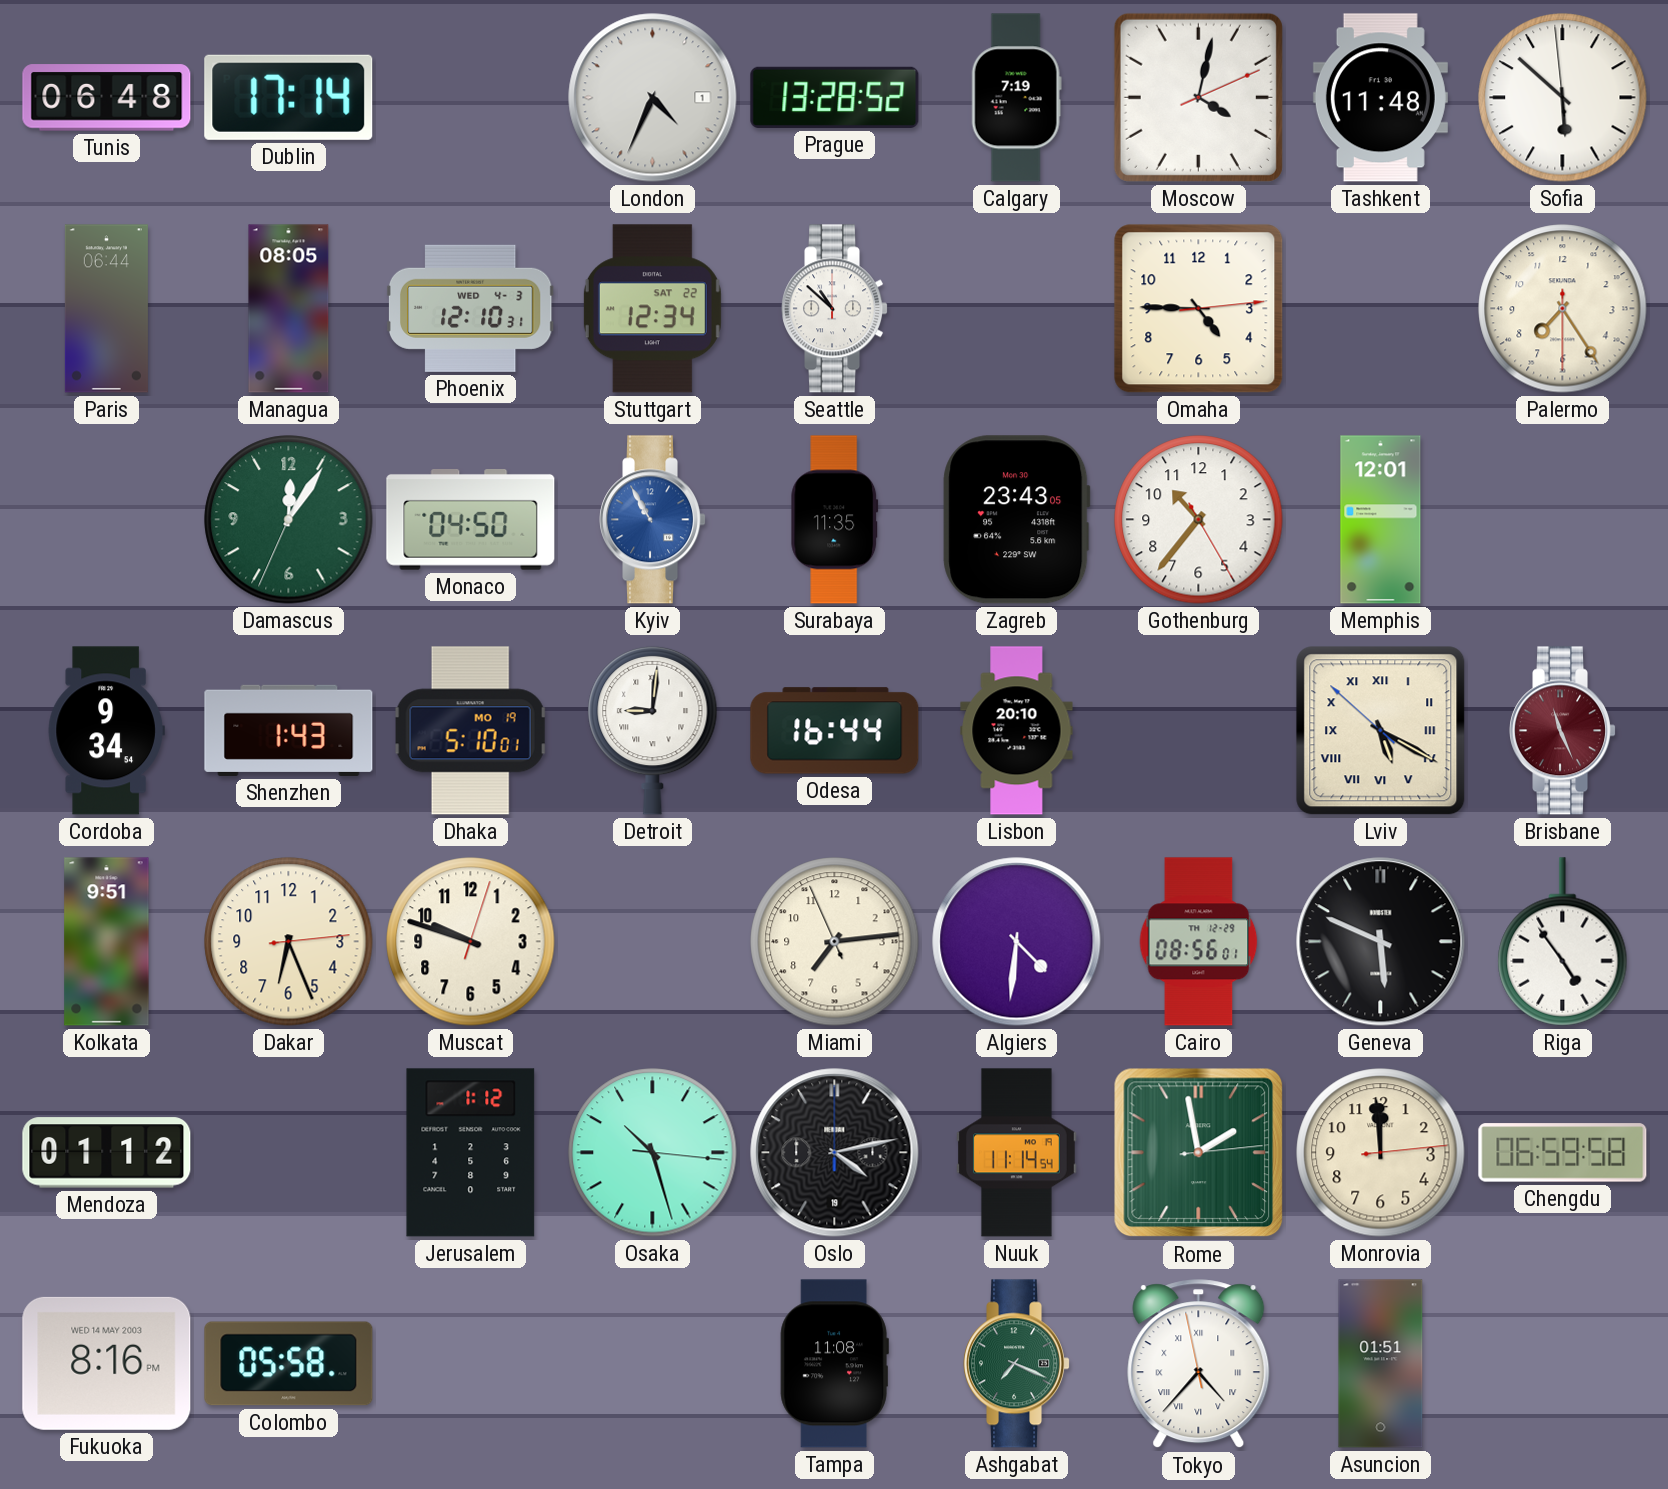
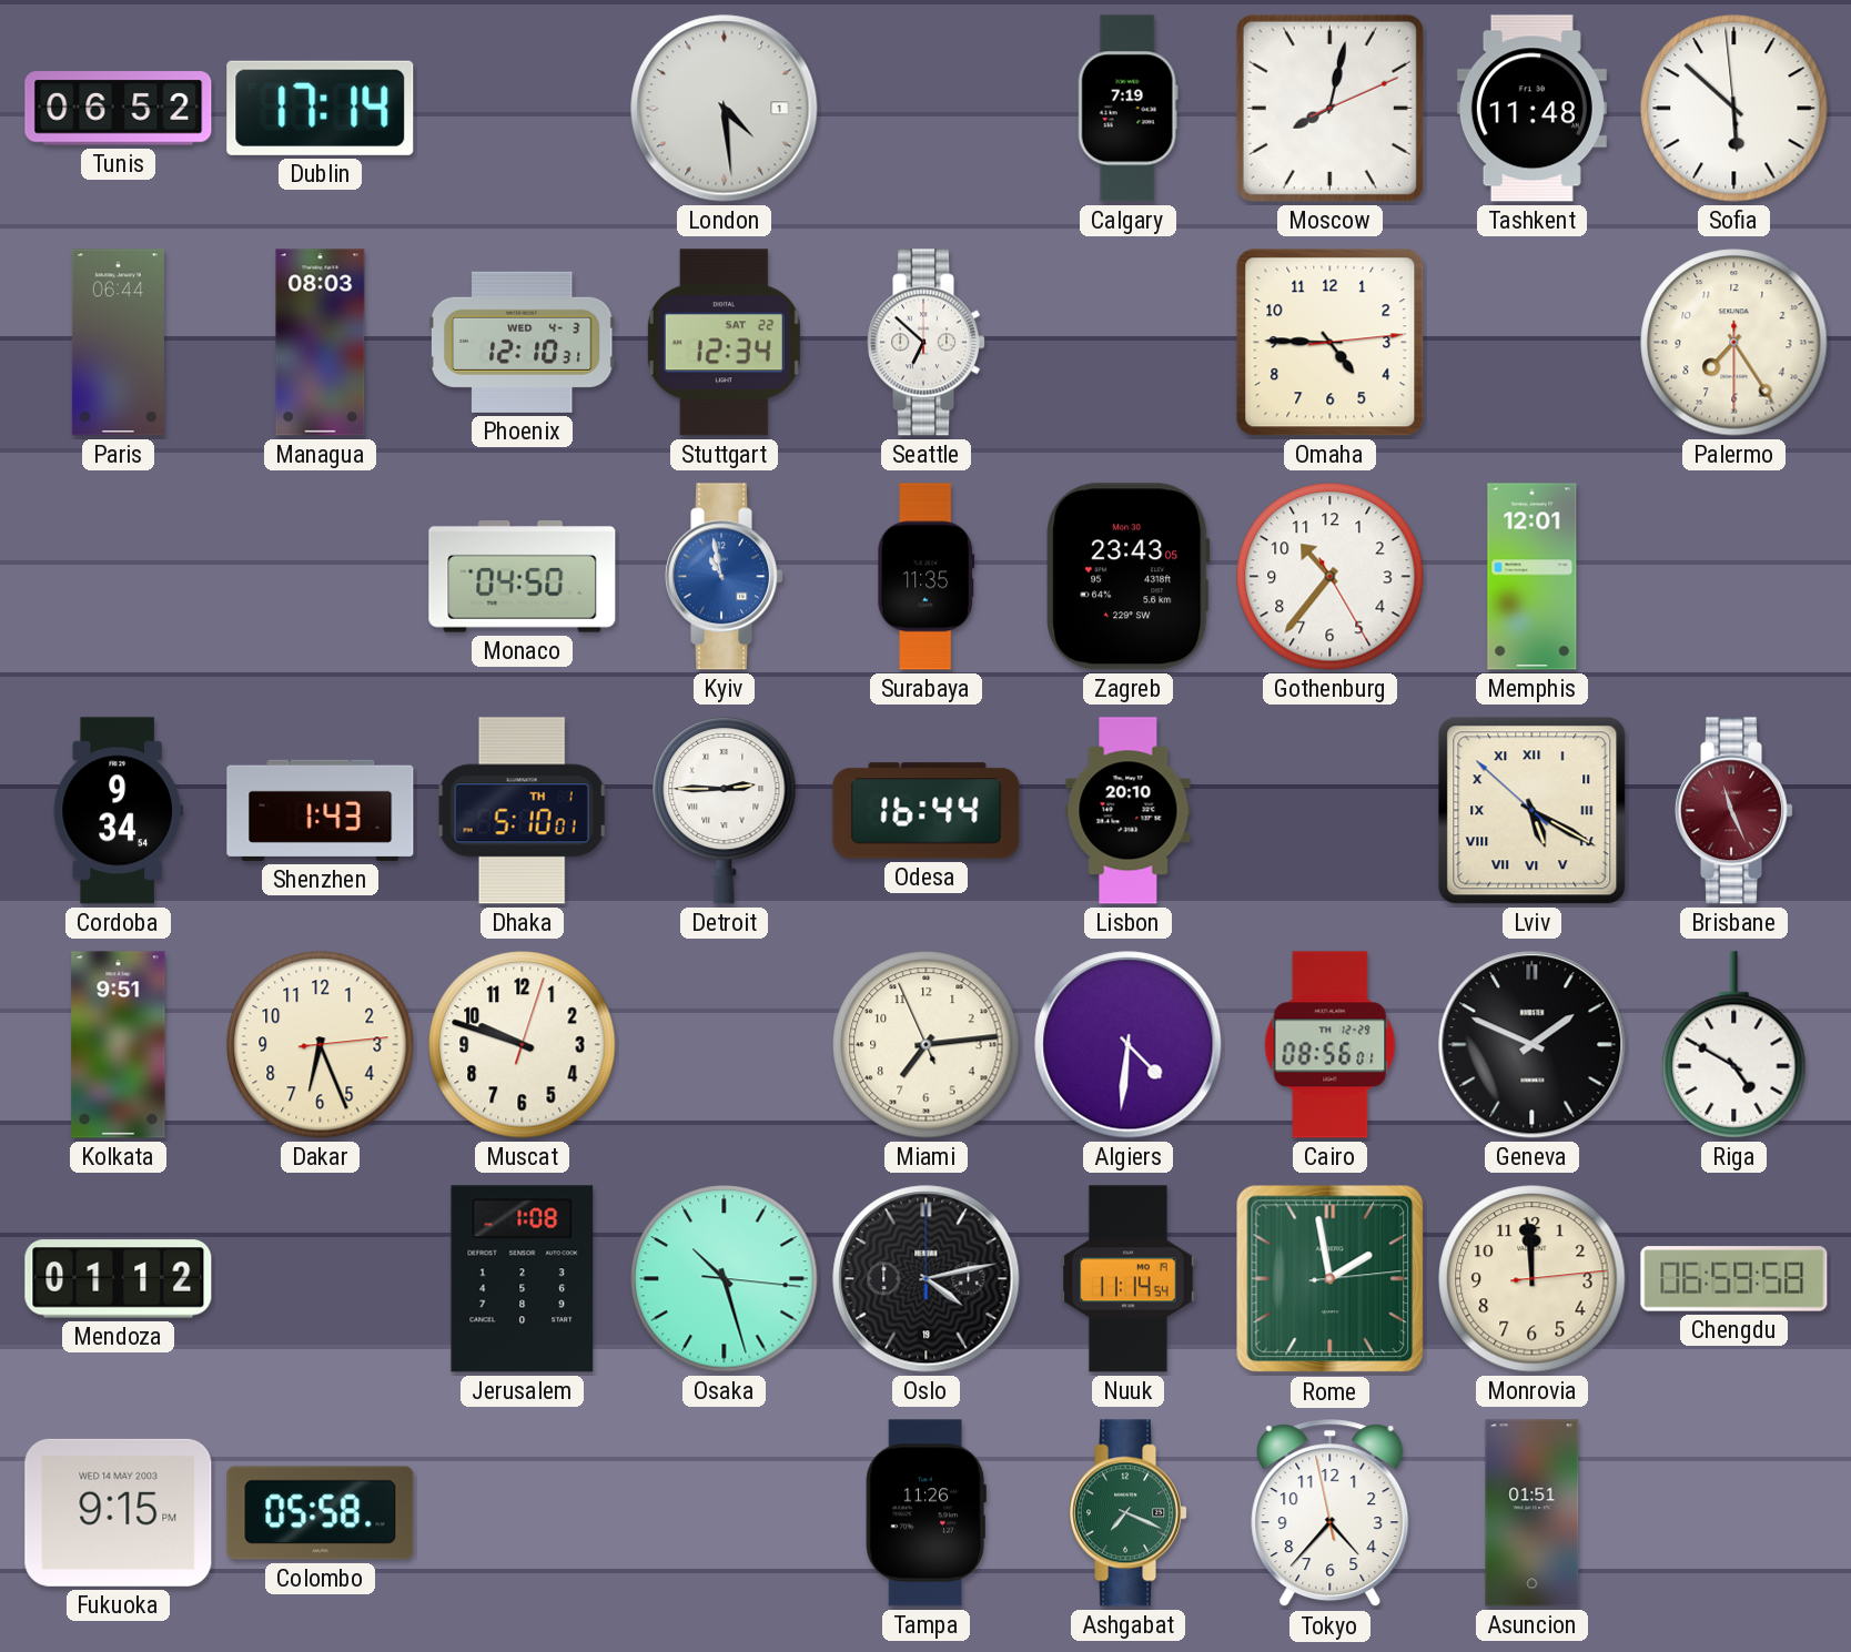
Tunis: 06:48 -> 06:52 (119, 109)
London: 4:34 -> 4:29 (725, 109)
Prague: 13:28 -> none (835, 97)
Moscow: 4:02 -> 8:02 (1329, 108)
Managua: 08:05 -> 08:03 (321, 343)
Seattle: 10:52 -> 6:52 (927, 343)
Damascus: 12:05 -> none (289, 520)
Kyiv: 10:55 -> 10:58 (725, 577)
Dhaka date: MO 19 -> TH 1 (522, 811)
Detroit: 9:01 -> 2:45 (725, 810)
Geneva: 5:49 -> 1:49 (1533, 1045)
Riga: 4:54 -> 4:50 (1734, 1045)
Jerusalem: 1:12 -> 1:08 (523, 1279)
Fukuoka: 8:16 -> 9:15 (119, 1512)
Tampa: 11:08 -> 11:26 (925, 1513)
Tokyo numerals: Roman -> Arabic (1331, 1513)
